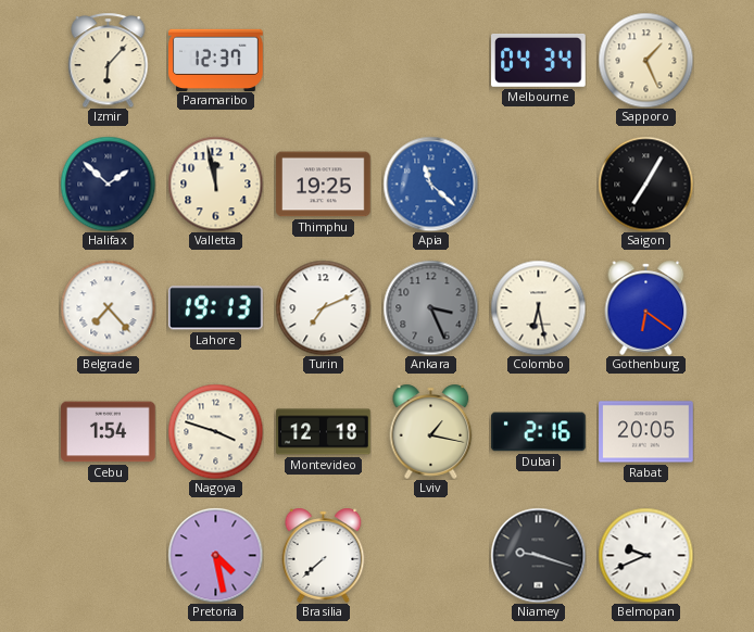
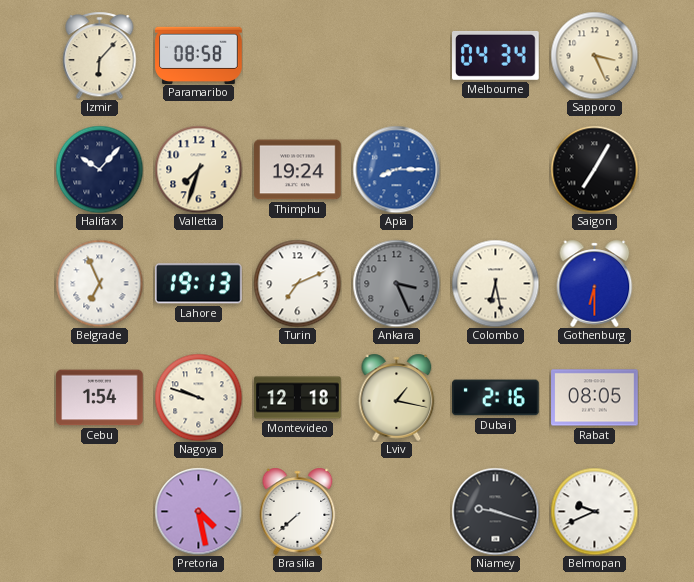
Paramaribo: 12:37 -> 08:58 (199, 55)
Sapporo: 1:26 -> 3:26 (594, 55)
Halifax: 1:52 -> 10:07 (99, 169)
Valletta: 11:58 -> 7:33 (198, 169)
Thimphu: 19:25 -> 19:24 (298, 170)
Apia: 11:22 -> 8:15 (396, 169)
Belgrade: 7:23 -> 6:56 (99, 283)
Gothenburg: 6:21 -> 6:30 (595, 283)
Nagoya: 3:48 -> 9:48 (198, 397)
Rabat: 20:05 -> 08:05 (595, 398)
